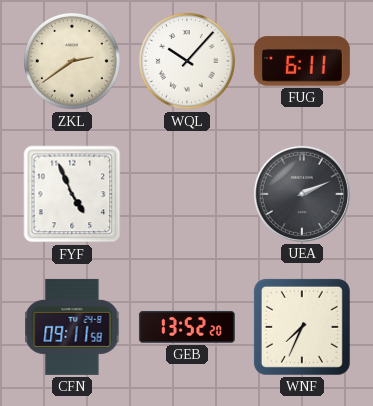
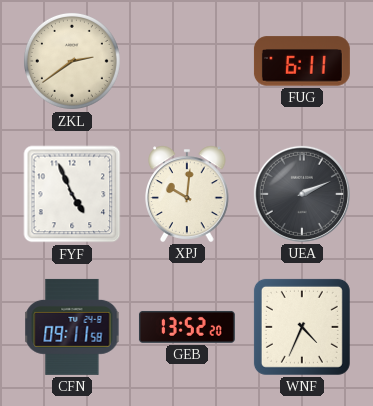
WQL: 10:07 -> none (187, 61)
XPJ: none -> 10:01 (187, 194)
WNF: 7:34 -> 4:34 (302, 327)
